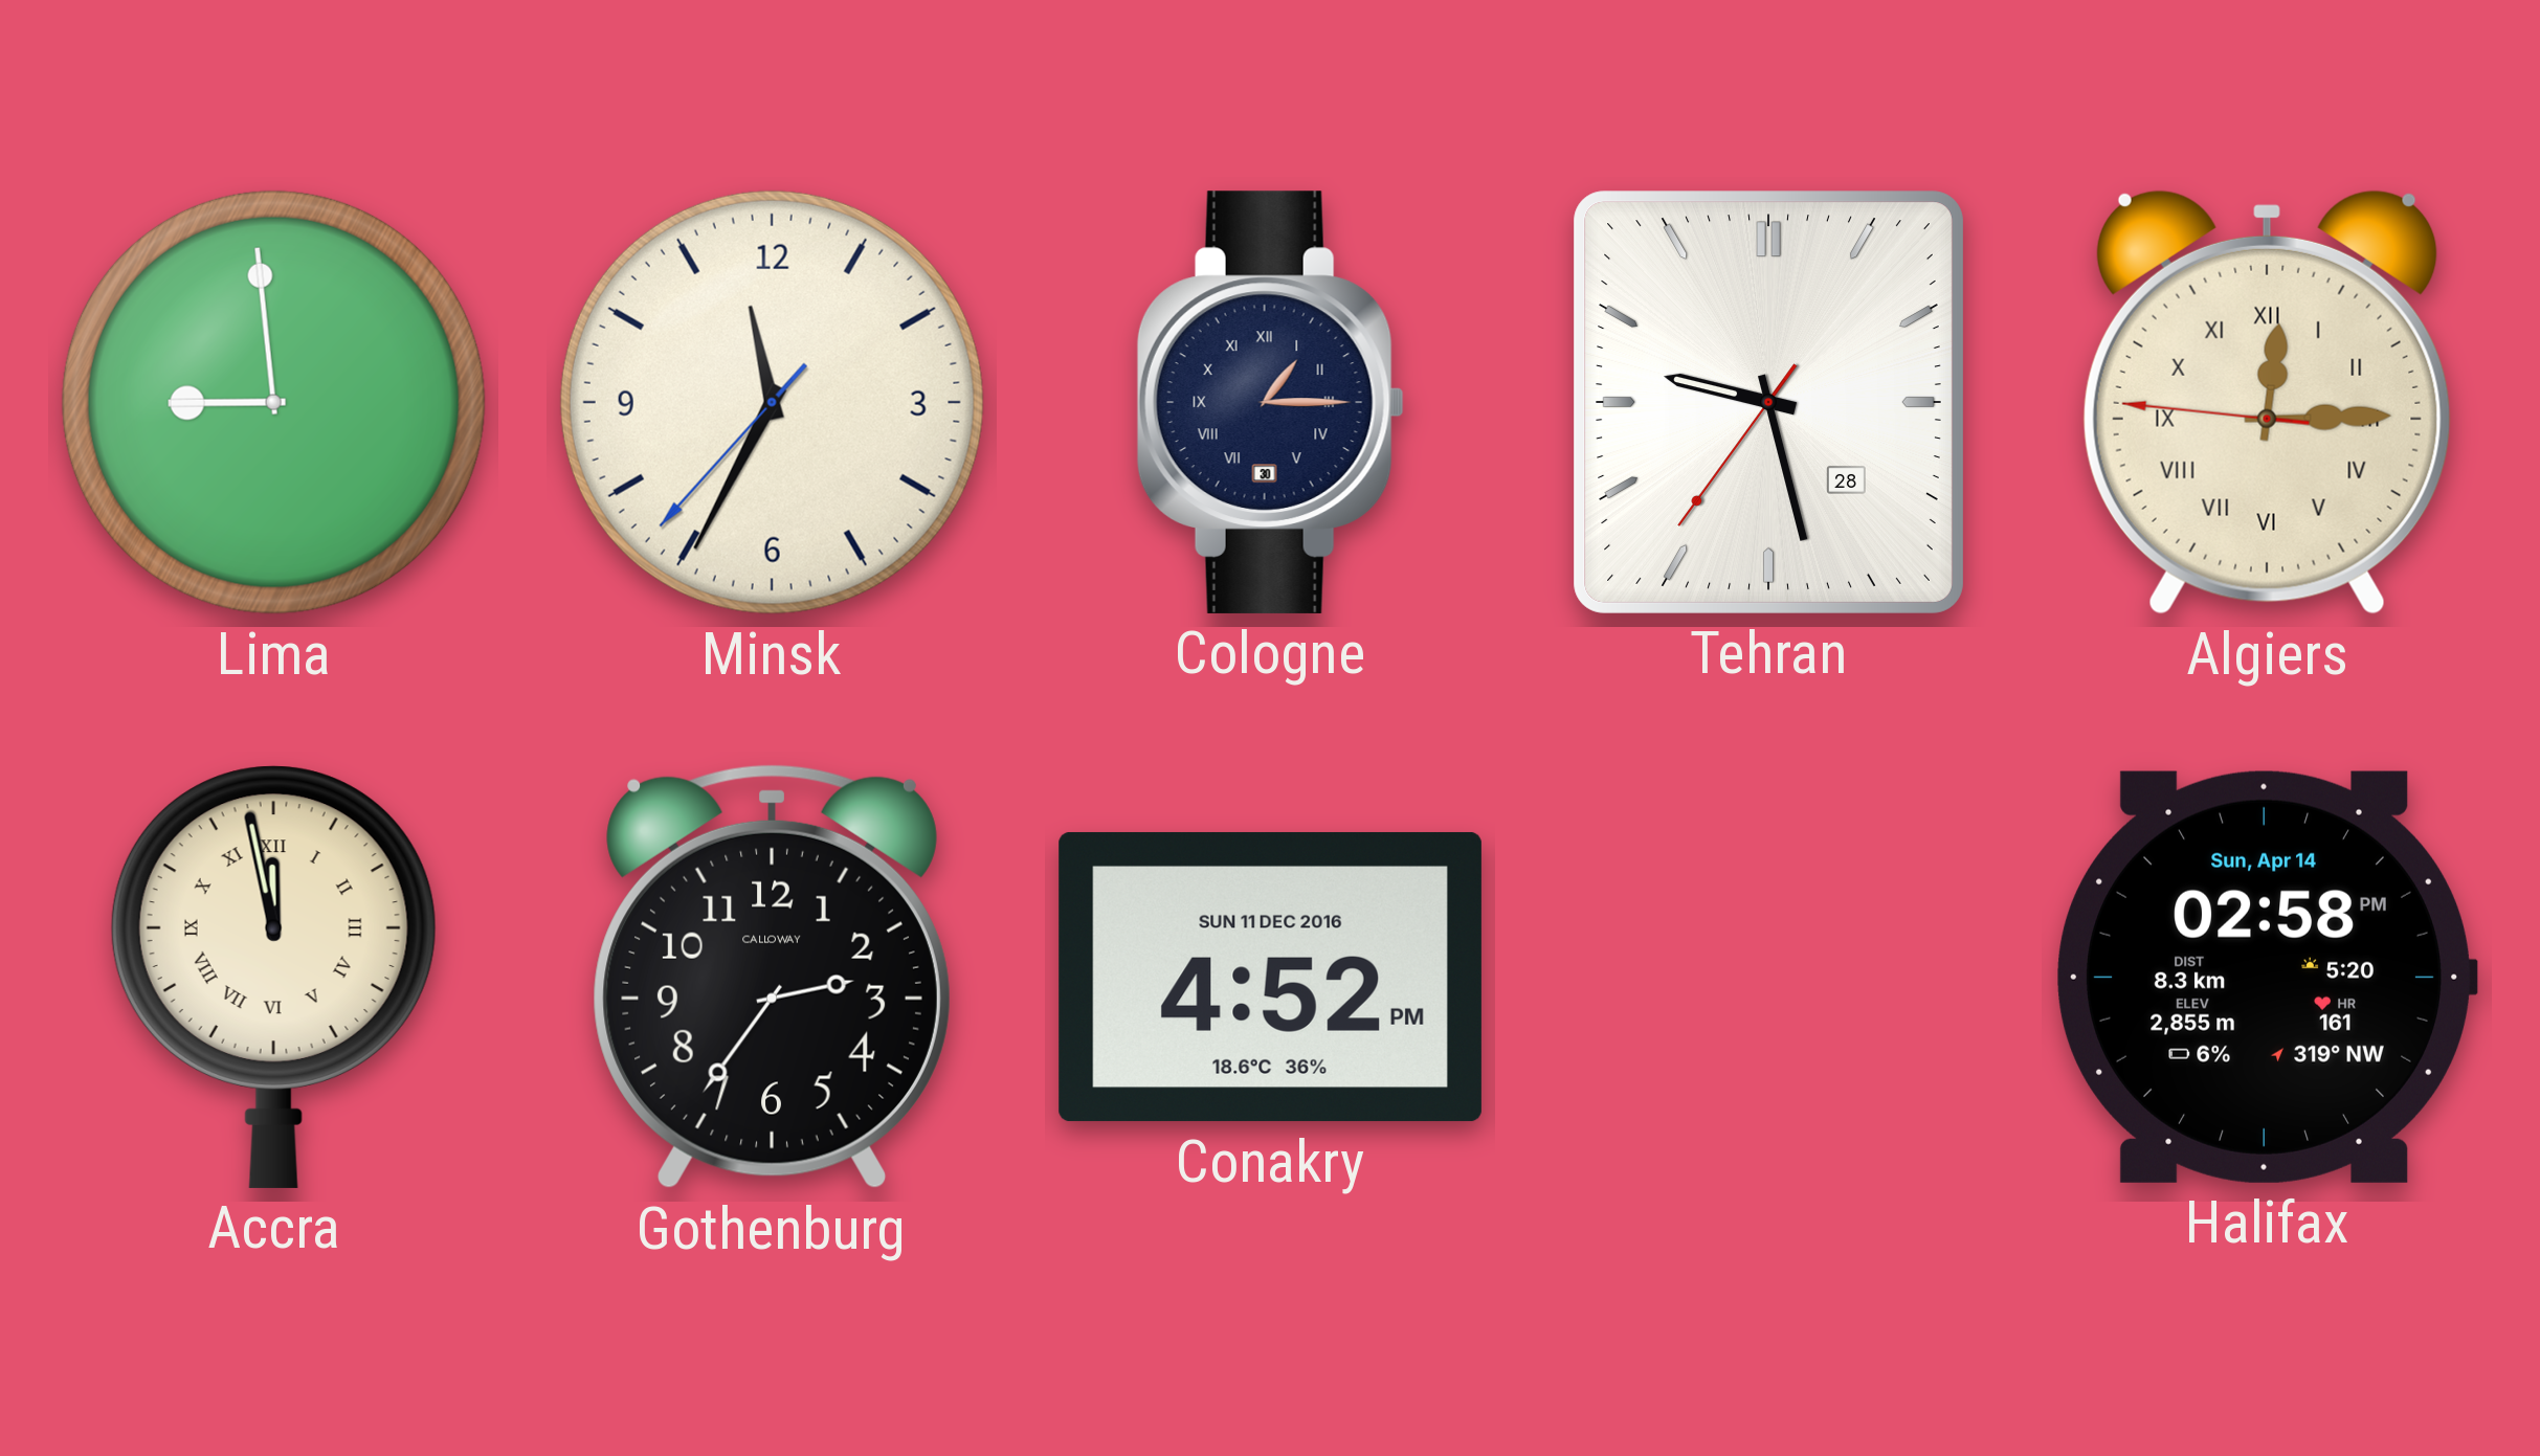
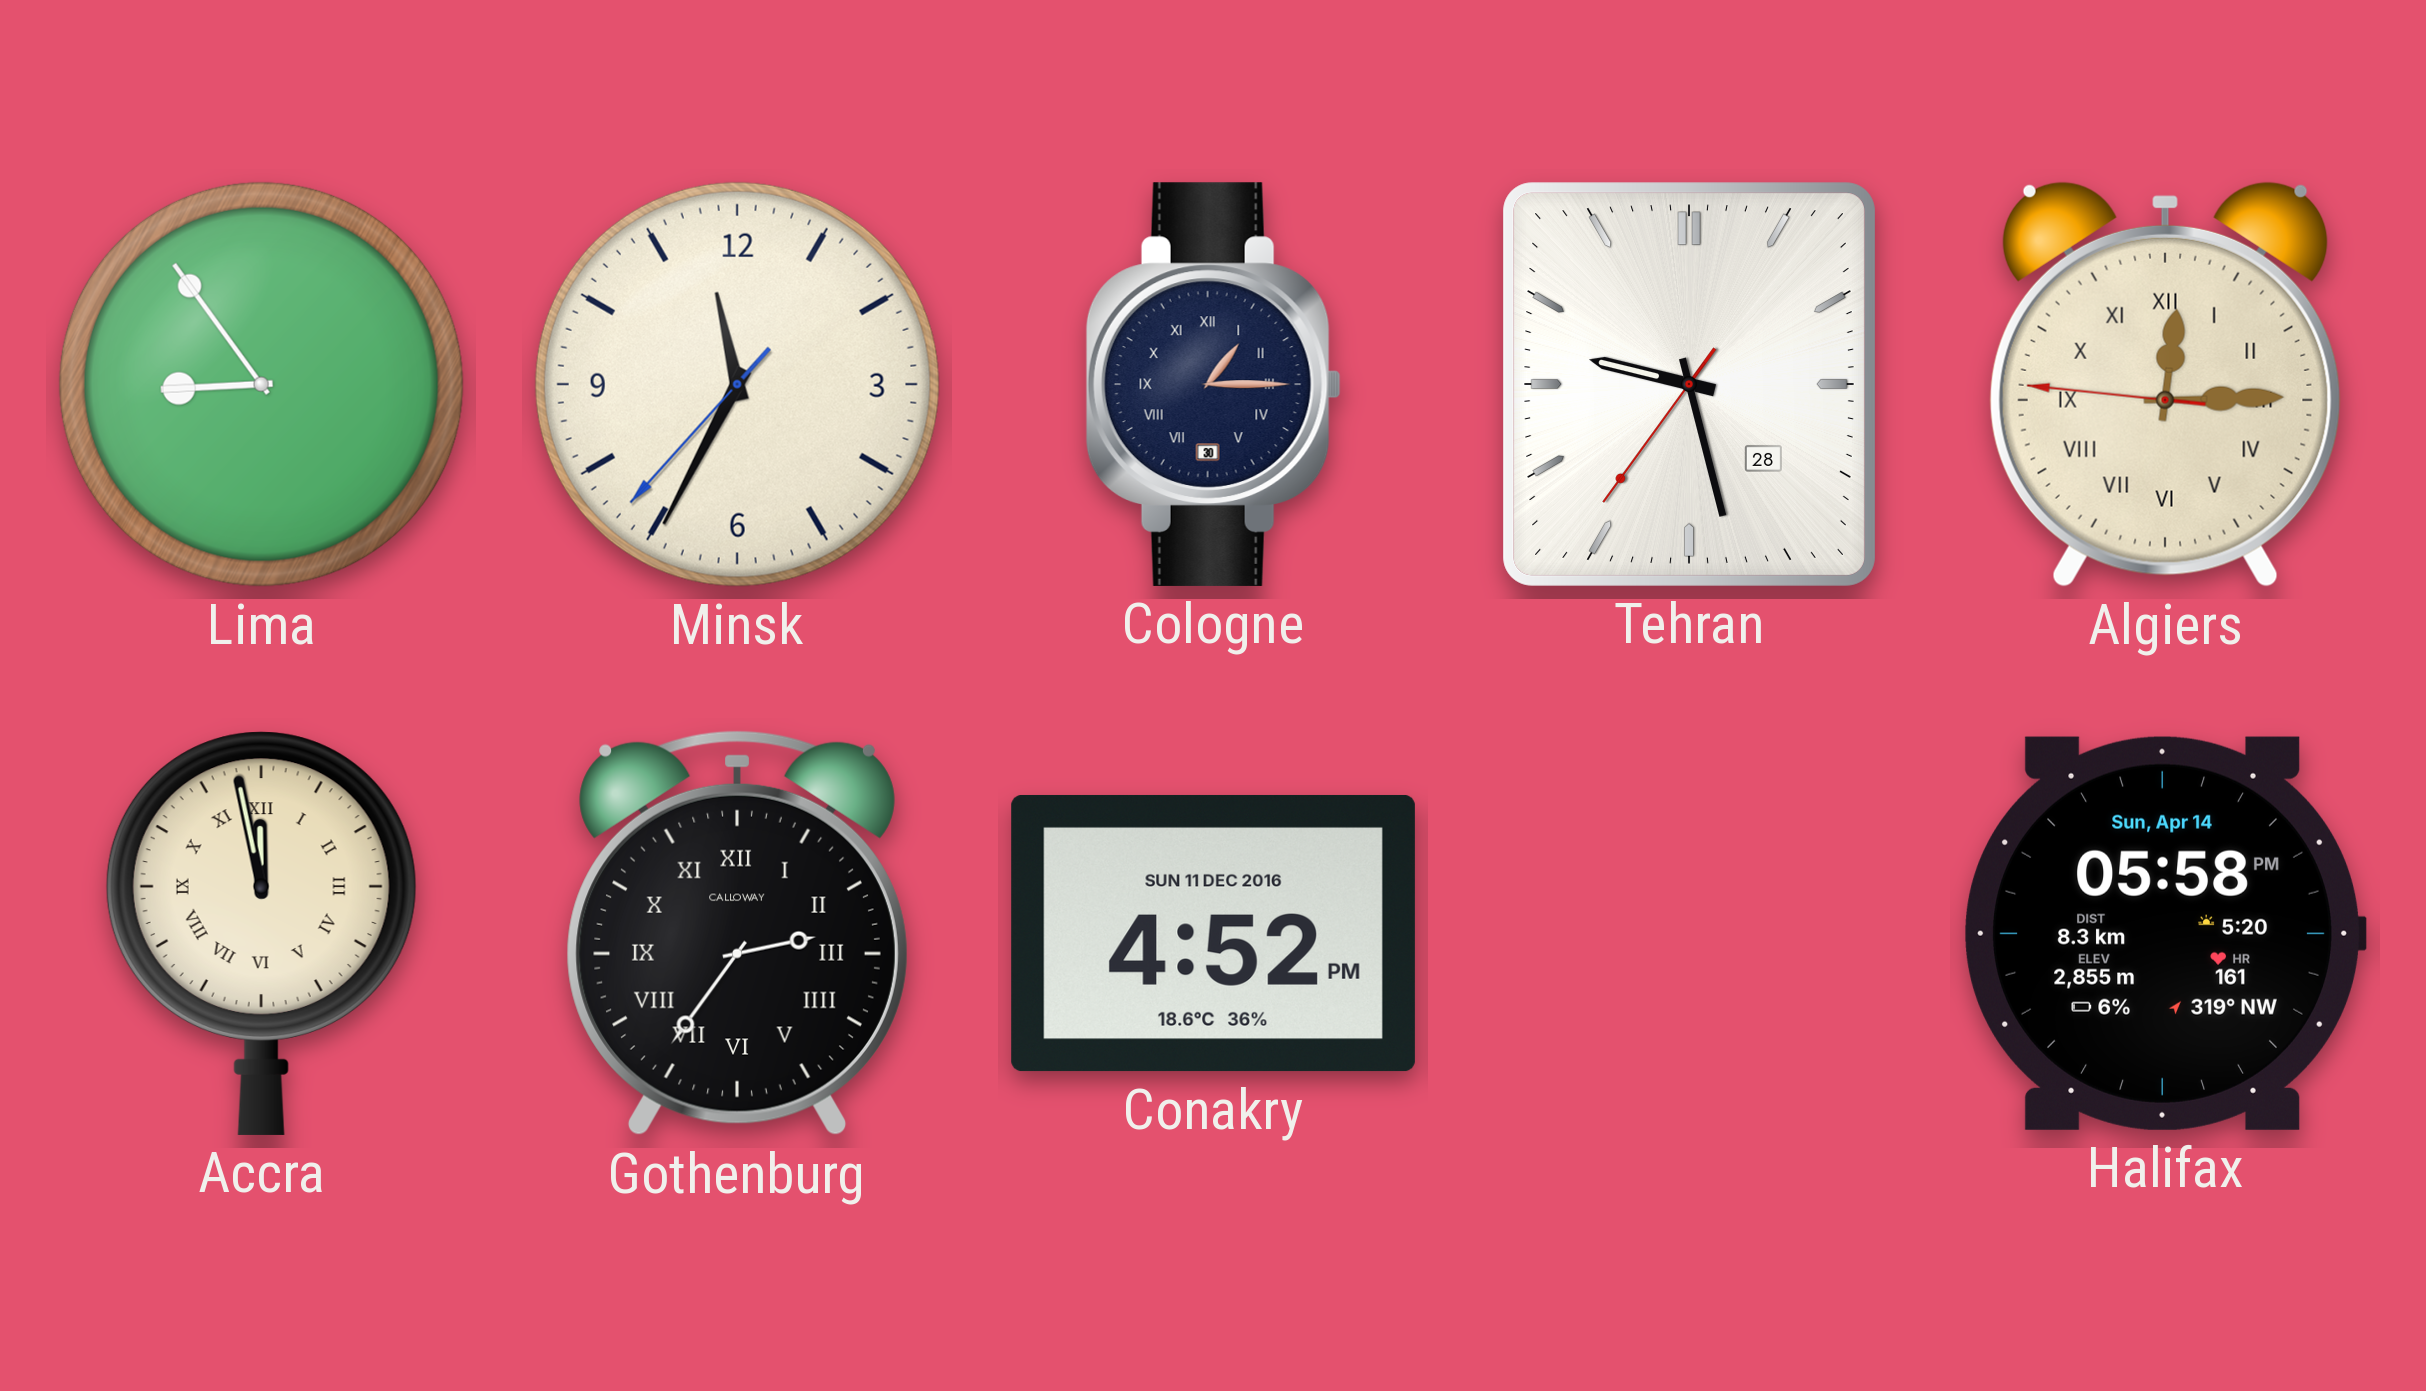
Lima: 8:59 -> 8:54 (261, 384)
Gothenburg numerals: Arabic -> Roman (737, 934)
Halifax: 02:58 -> 05:58 (2165, 933)
